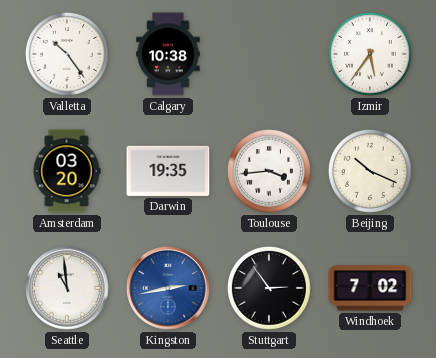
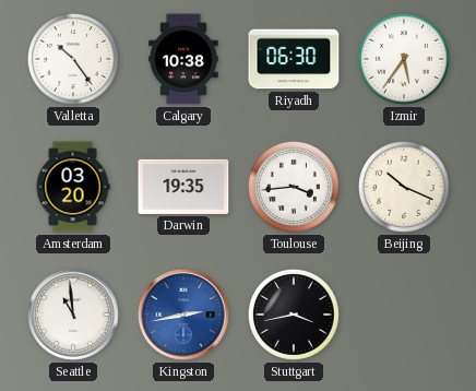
Riyadh: none -> 06:30 (294, 59)
Stuttgart: 2:54 -> 3:43 (294, 315)
Windhoek: 7:02 -> none (370, 288)
